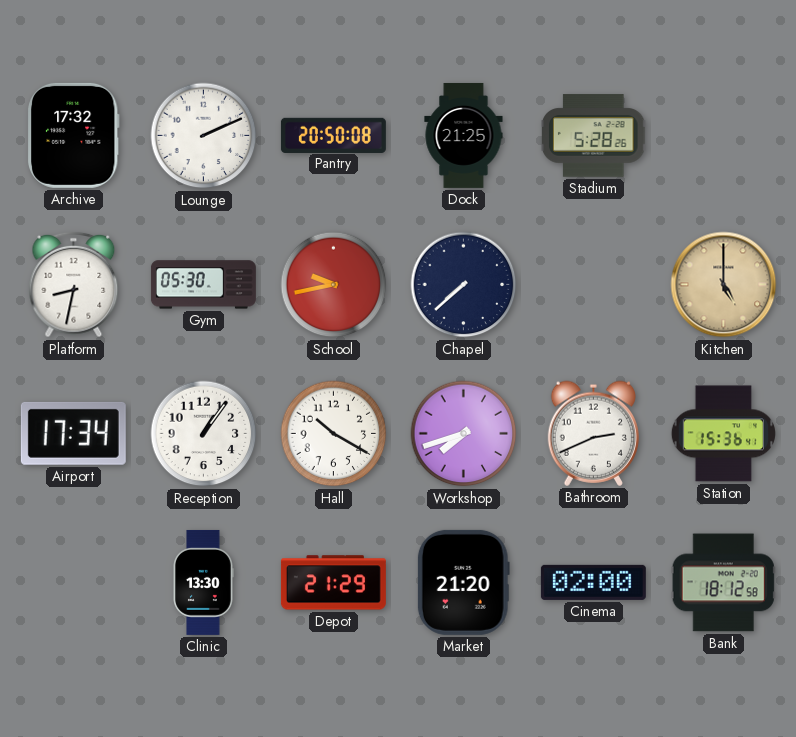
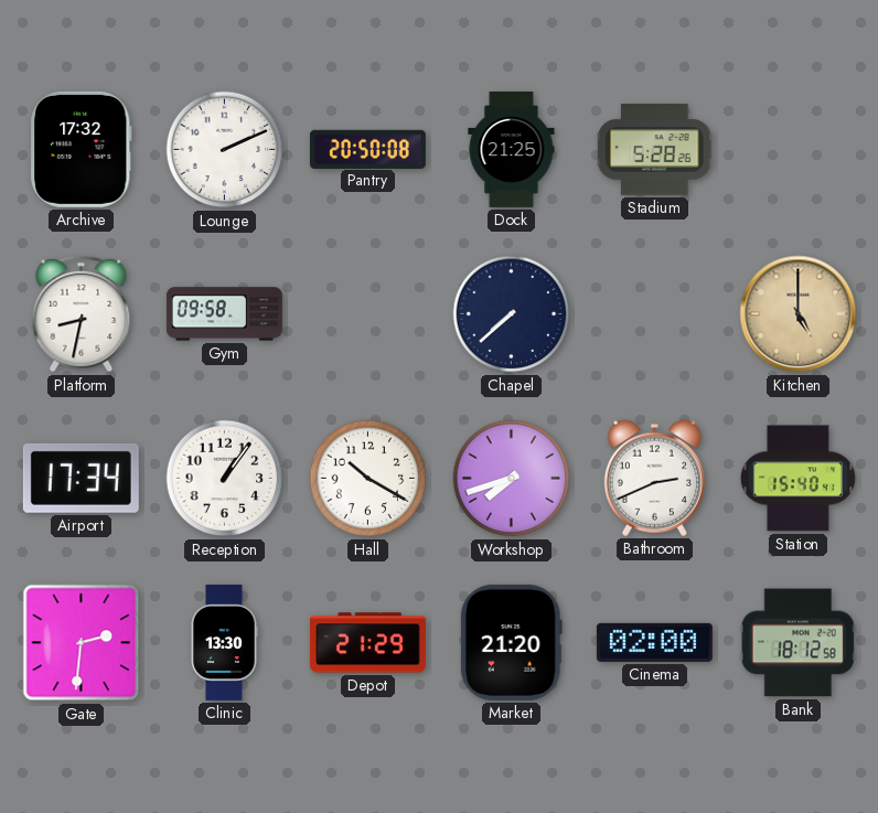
Gym: 05:30 -> 09:58 (224, 314)
School: 9:43 -> none (334, 285)
Station: 15:36 -> 15:40 (797, 479)
Gate: none -> 2:31 (82, 643)
